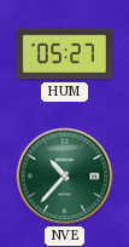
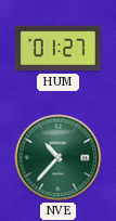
HUM: 05:27 -> 01:27 (57, 49)
